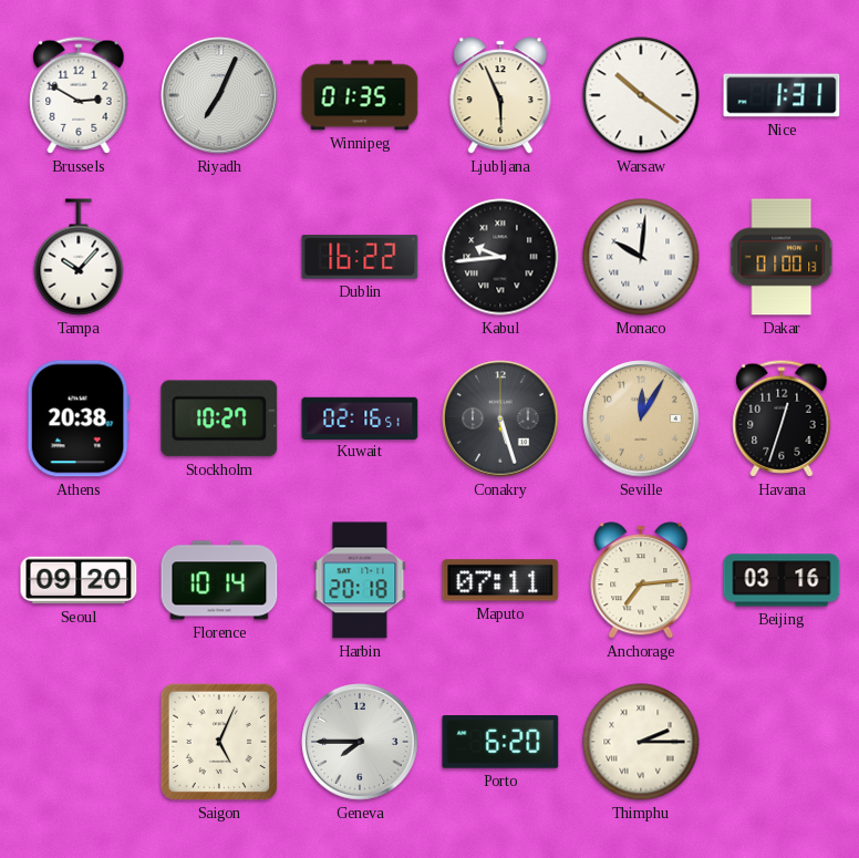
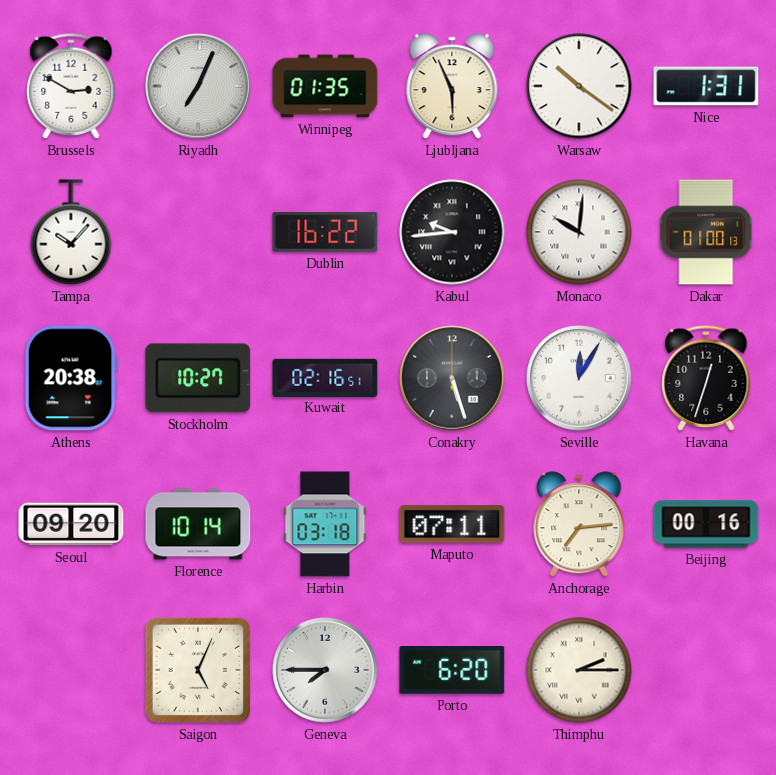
Seville dial: champagne -> white (579, 378)
Harbin: 20:18 -> 03:18 (325, 524)
Beijing: 03:16 -> 00:16 (706, 524)
